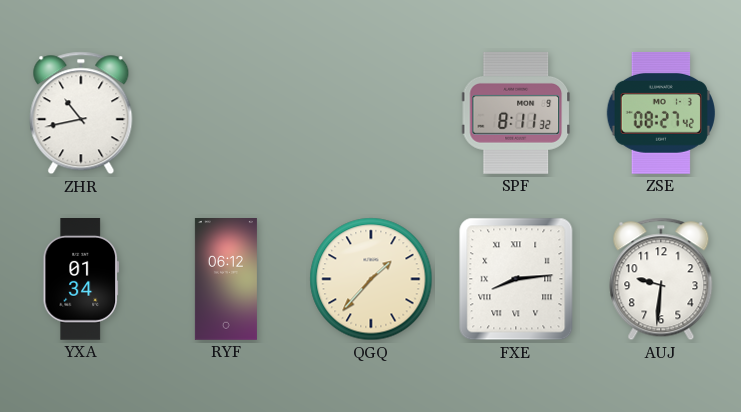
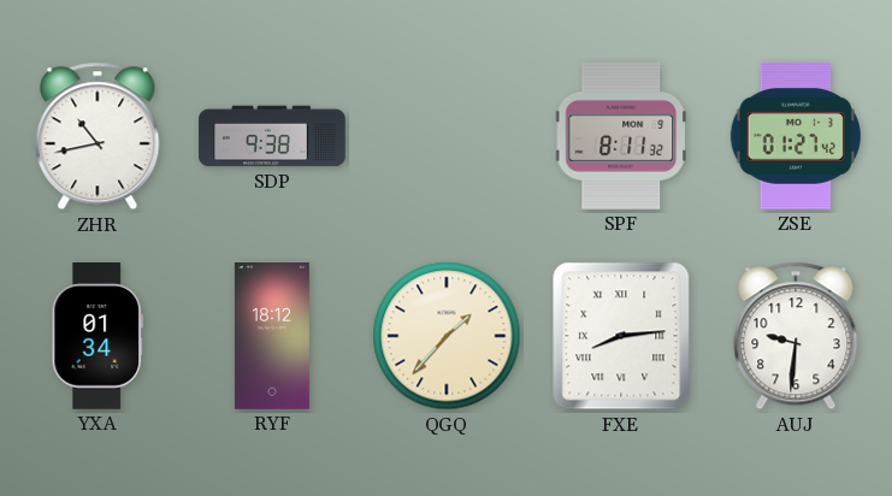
SDP: none -> 9:38 (272, 136)
ZSE: 08:27 -> 01:27 (796, 136)
RYF: 06:12 -> 18:12 (272, 337)
